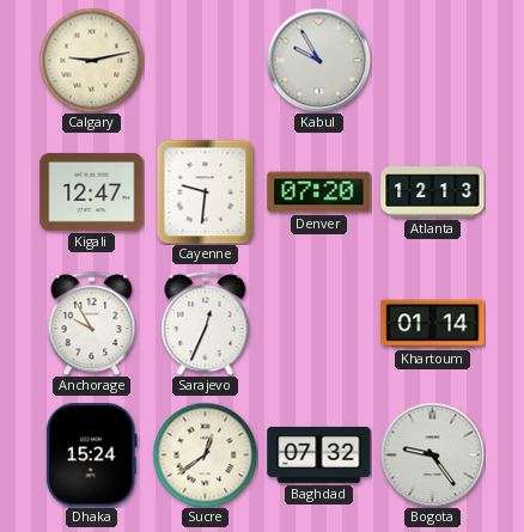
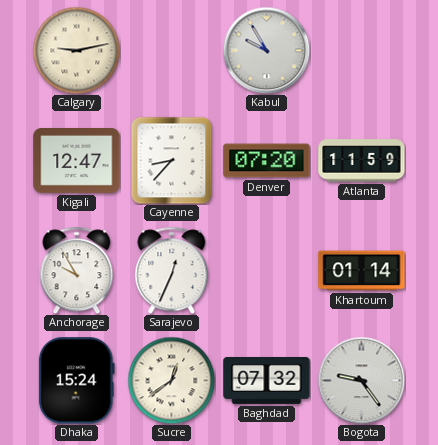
Cayenne: 9:31 -> 8:37 (172, 160)
Atlanta: 12:13 -> 11:59 (362, 161)
